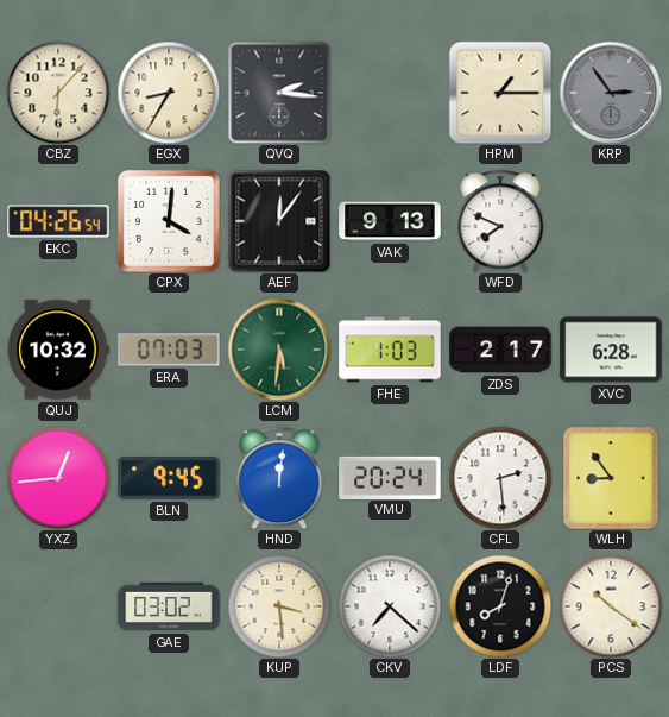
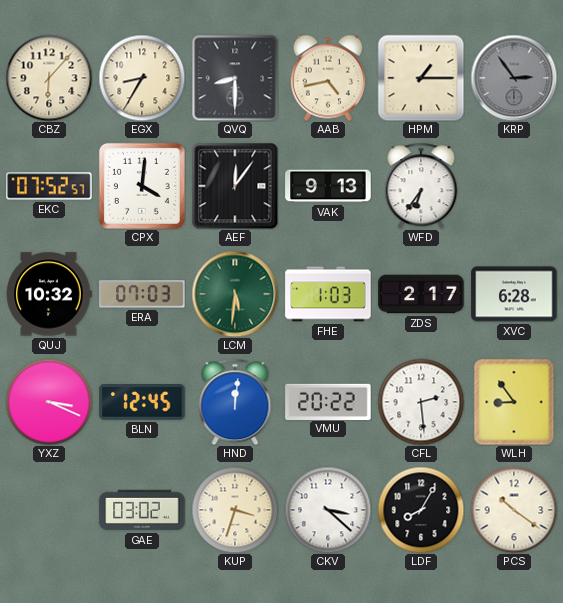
QVQ: 2:16 -> 8:30 (235, 78)
AAB: none -> 4:43 (328, 78)
EKC: 04:26 -> 07:52 (49, 186)
WFD: 7:49 -> 6:36 (421, 186)
YXZ: 12:44 -> 3:19 (49, 402)
BLN: 9:45 -> 12:45 (142, 403)
VMU: 20:24 -> 20:22 (328, 401)
KUP: 3:29 -> 3:33 (235, 510)
CKV: 7:22 -> 3:22 (328, 510)
LDF: 8:03 -> 8:05 (421, 510)
